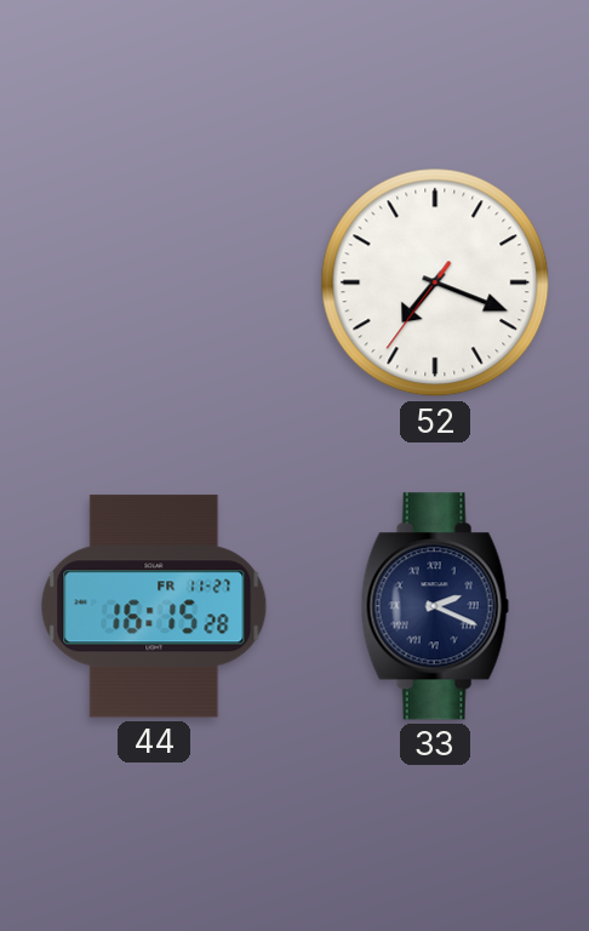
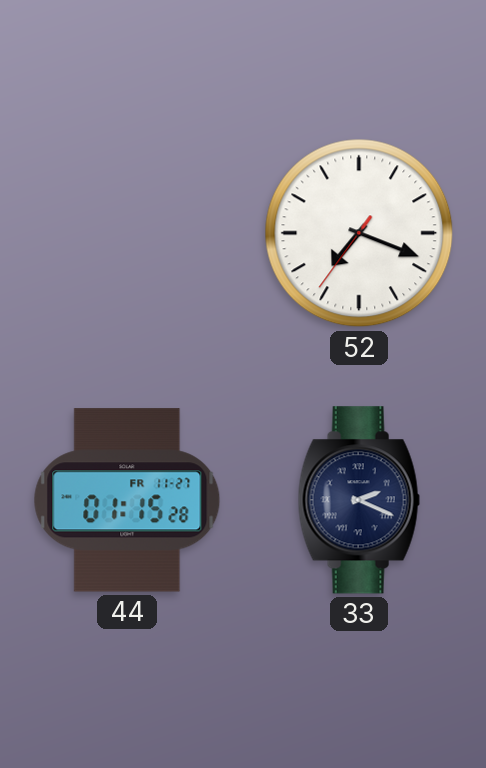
44: 16:15 -> 01:15 (127, 500)
